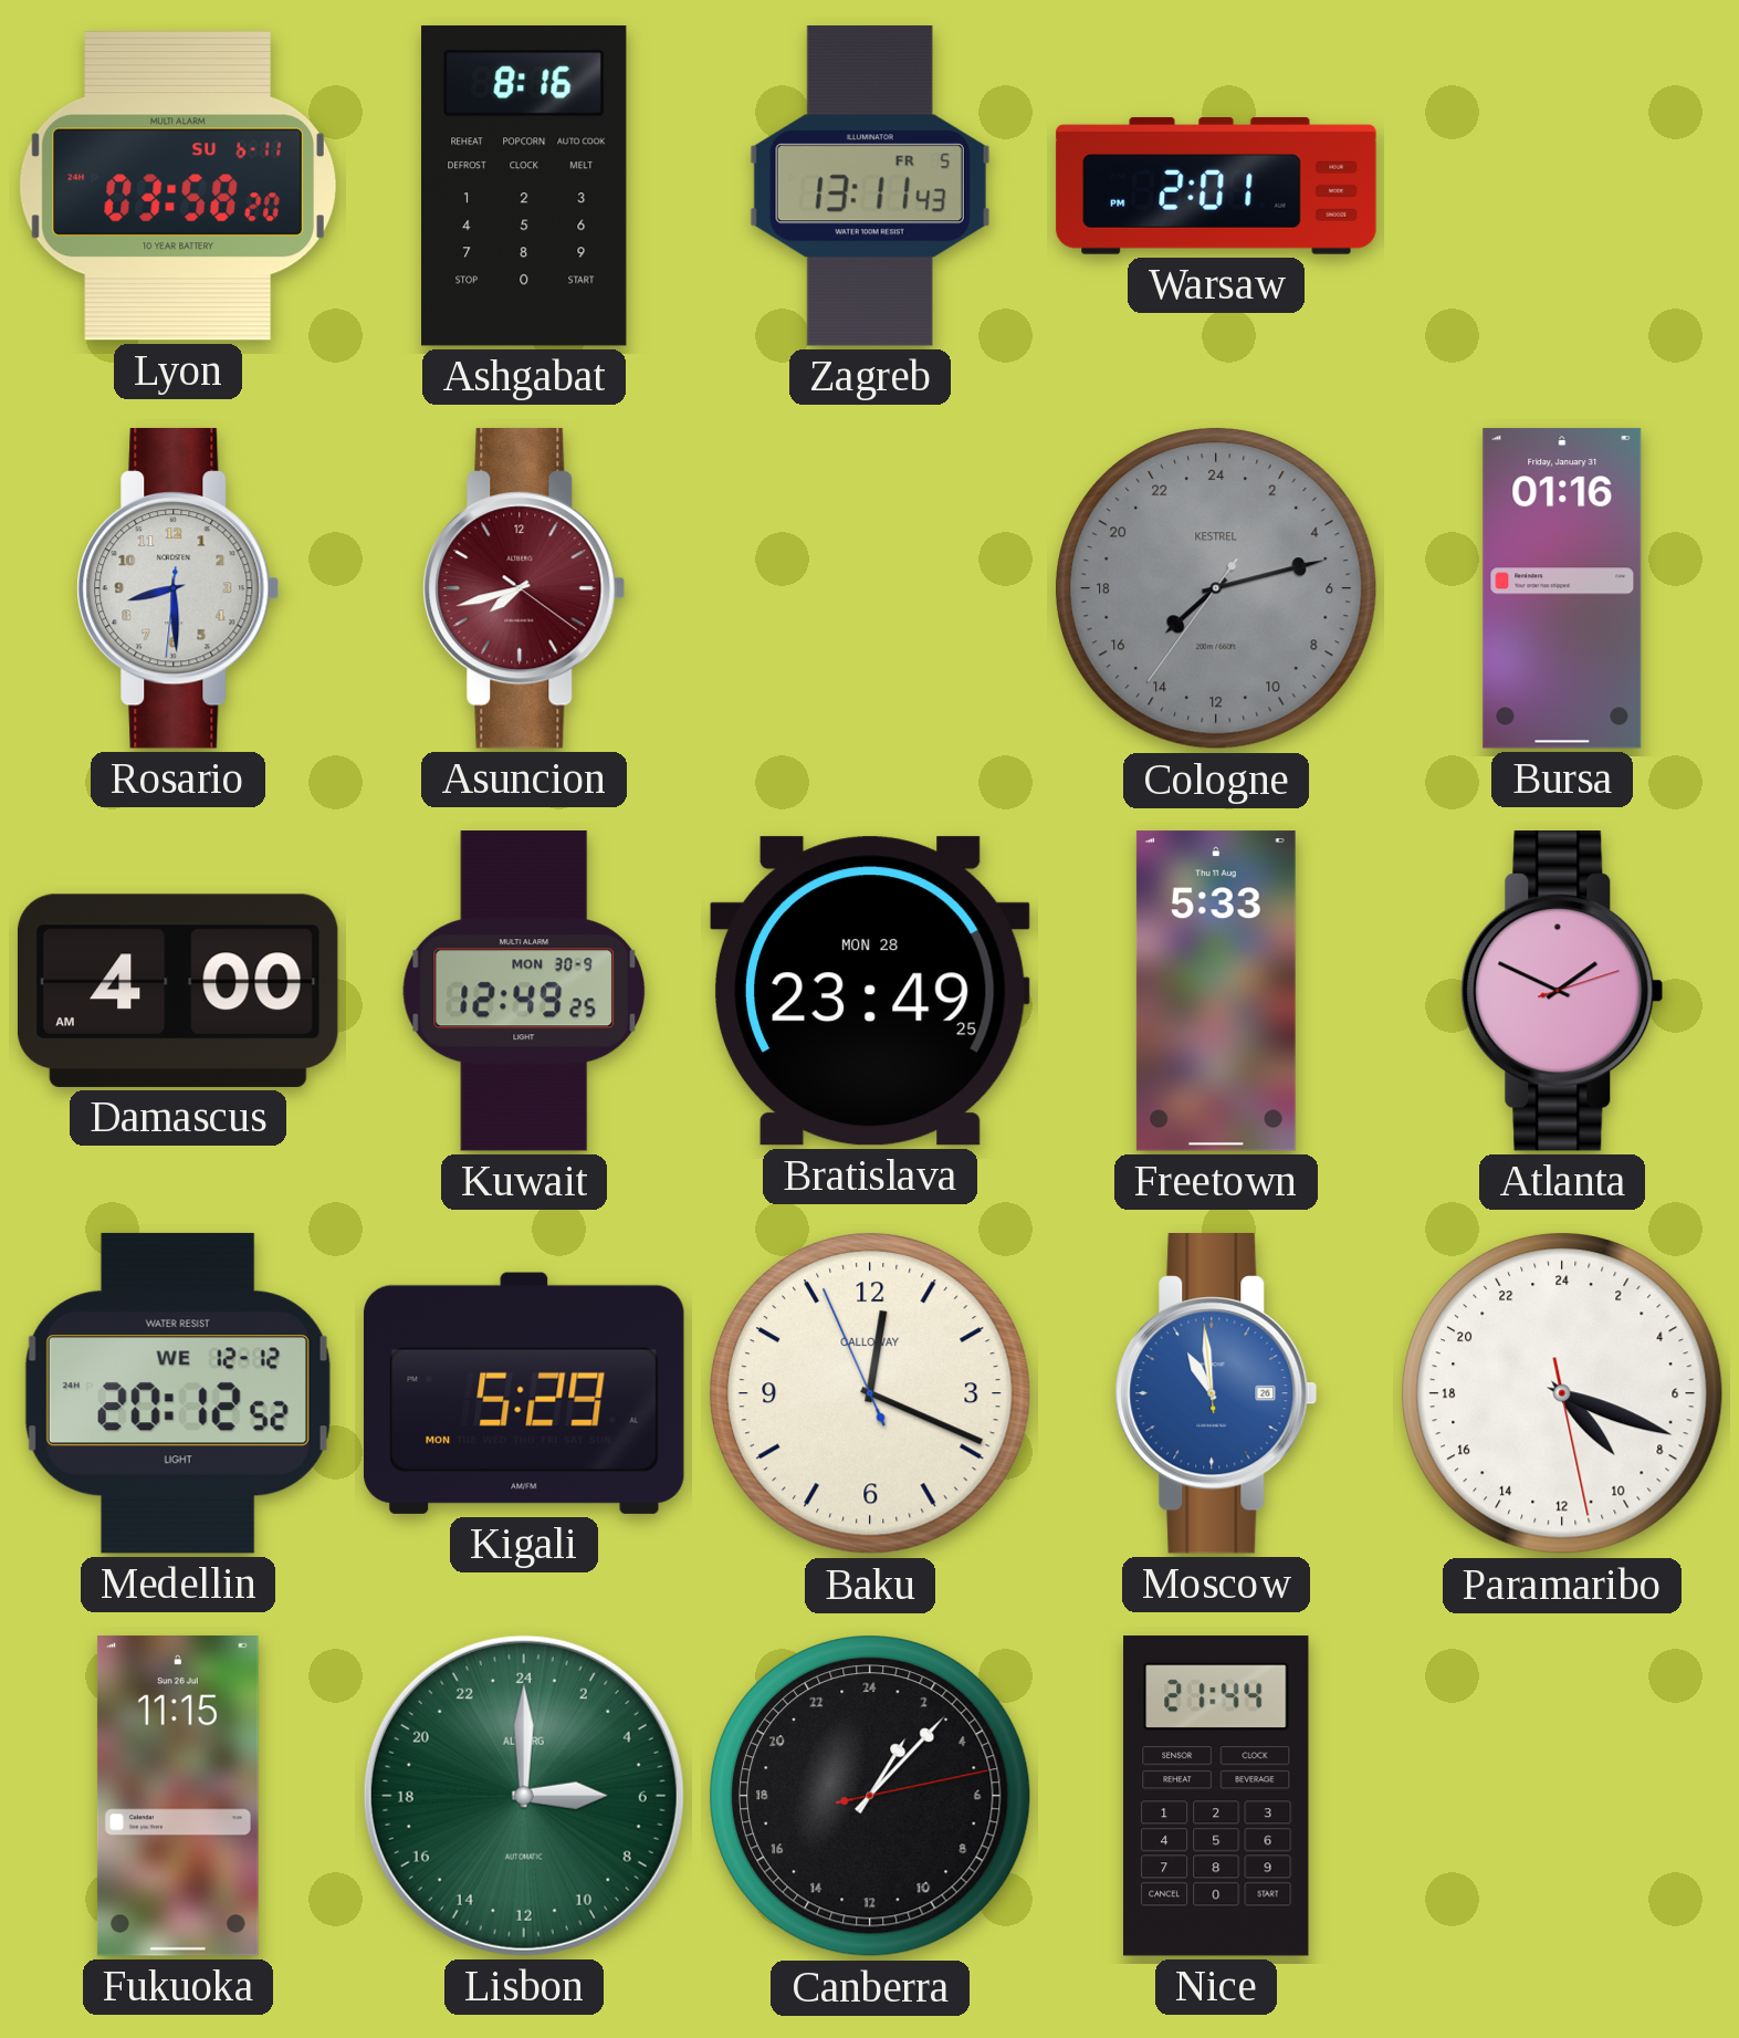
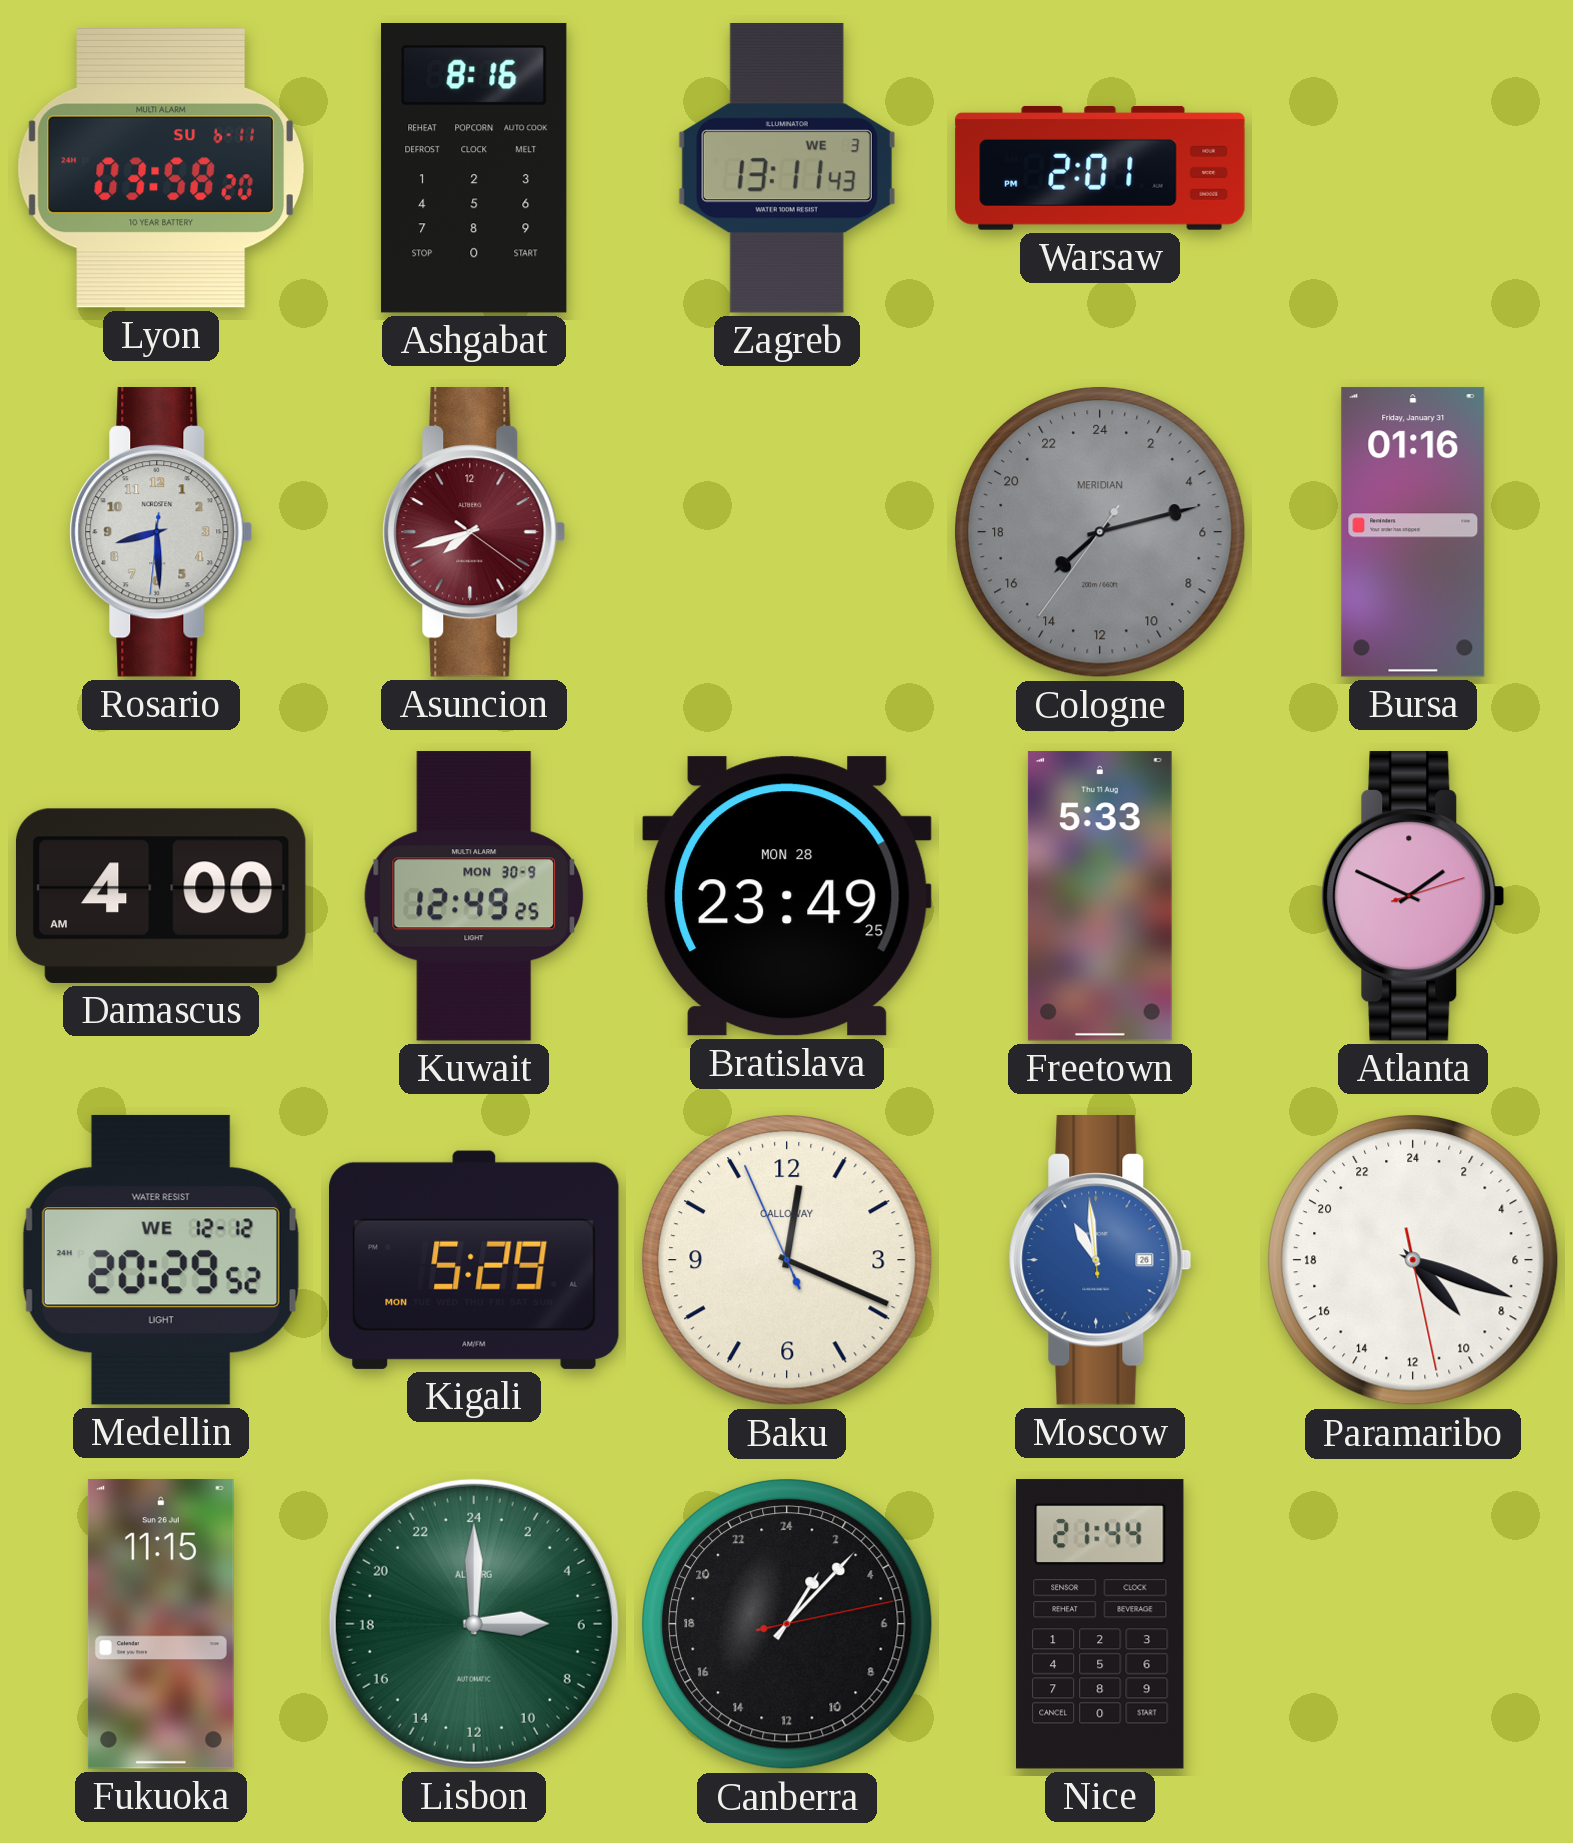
Zagreb date: FR 5 -> WE 3 (787, 169)
Cologne brand: KESTREL -> MERIDIAN (1101, 533)
Medellin: 20:12 -> 20:29 (161, 1260)
